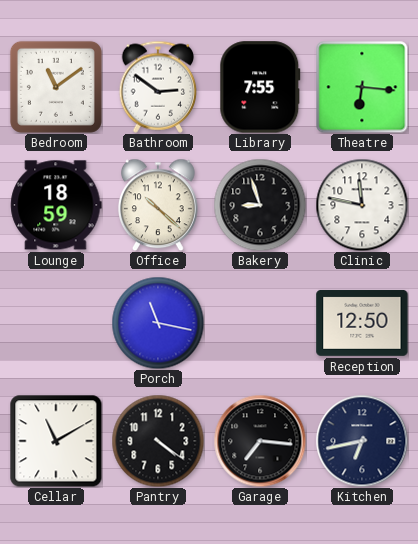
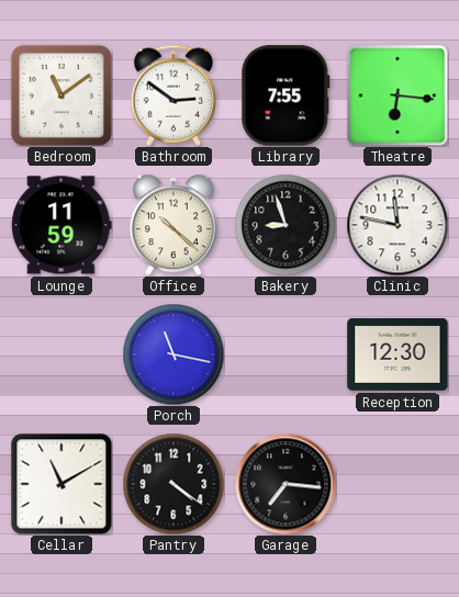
Lounge: 18:59 -> 11:59 (61, 225)
Reception: 12:50 -> 12:30 (398, 354)
Kitchen: 6:43 -> none (362, 441)
